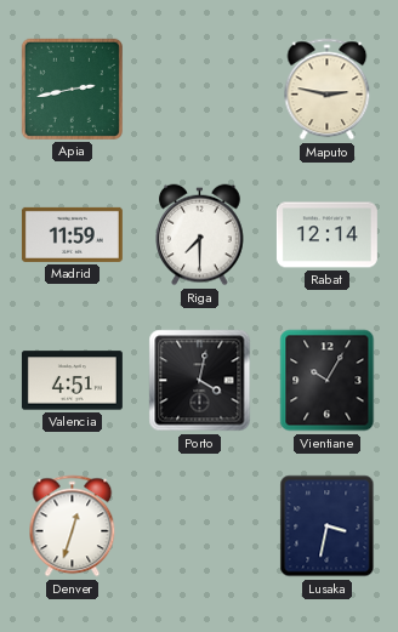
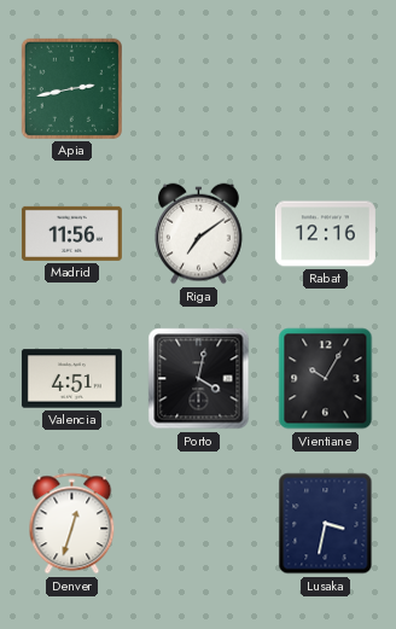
Maputo: 2:47 -> none (328, 90)
Madrid: 11:59 -> 11:56 (71, 233)
Riga: 7:30 -> 7:09 (199, 234)
Rabat: 12:14 -> 12:16 (325, 234)
